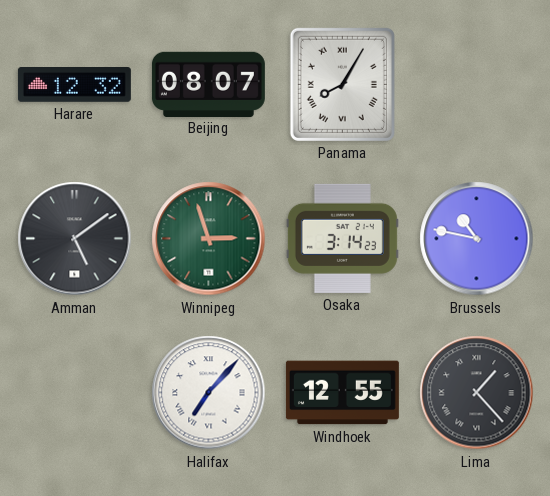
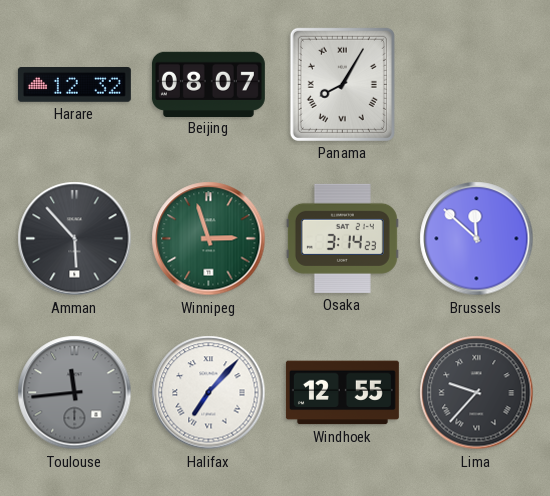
Amman: 5:09 -> 5:53 (75, 239)
Brussels: 10:47 -> 11:52 (477, 239)
Toulouse: none -> 11:44 (75, 393)
Lima: 1:23 -> 9:37 (477, 393)
